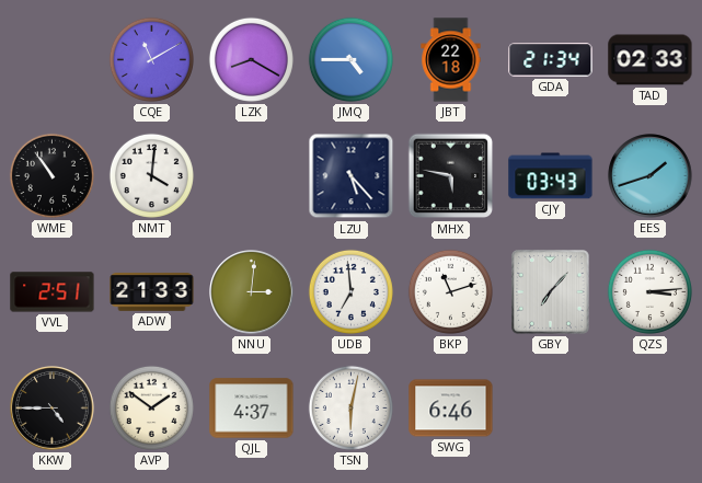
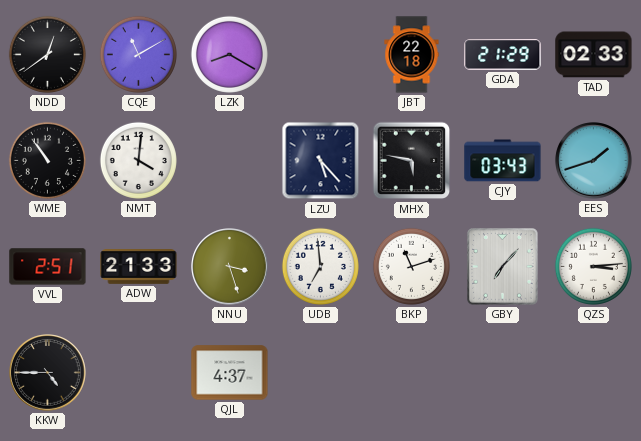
NDD: none -> 12:39 (47, 54)
JMQ: 4:45 -> none (350, 59)
GDA: 21:34 -> 21:29 (503, 55)
NNU: 3:01 -> 3:27 (230, 267)
AVP: 1:51 -> none (151, 407)
TSN: 6:02 -> none (350, 407)
SWG: 6:46 -> none (451, 409)
